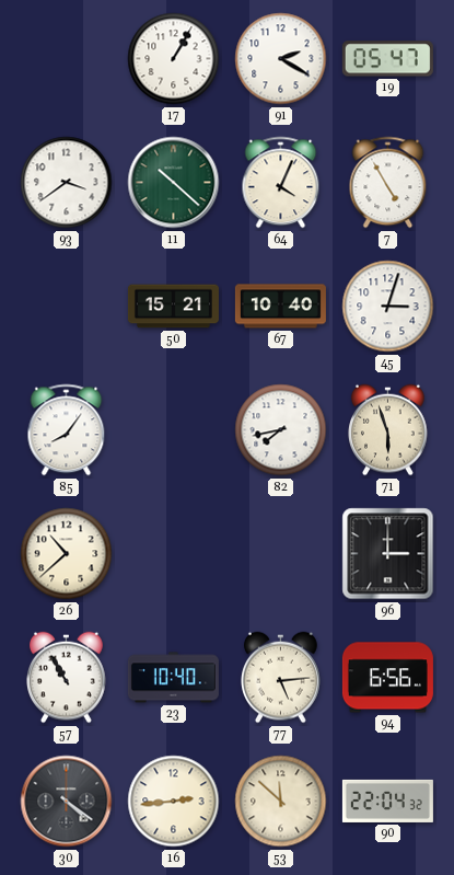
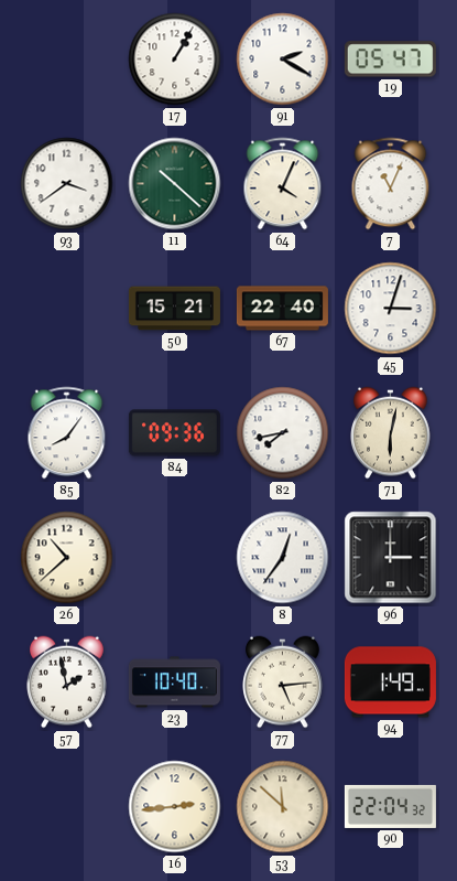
7: 4:55 -> 11:04 (391, 184)
67: 10:40 -> 22:40 (282, 309)
84: none -> 09:36 (174, 433)
71: 5:57 -> 6:02 (391, 433)
8: none -> 12:36 (283, 558)
57: 10:55 -> 1:58 (67, 683)
94: 6:56 -> 1:49 (390, 683)
30: 4:21 -> none (67, 802)
